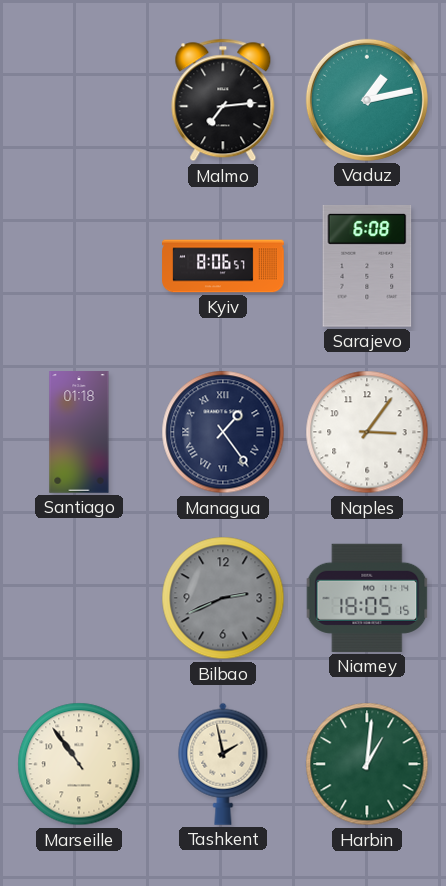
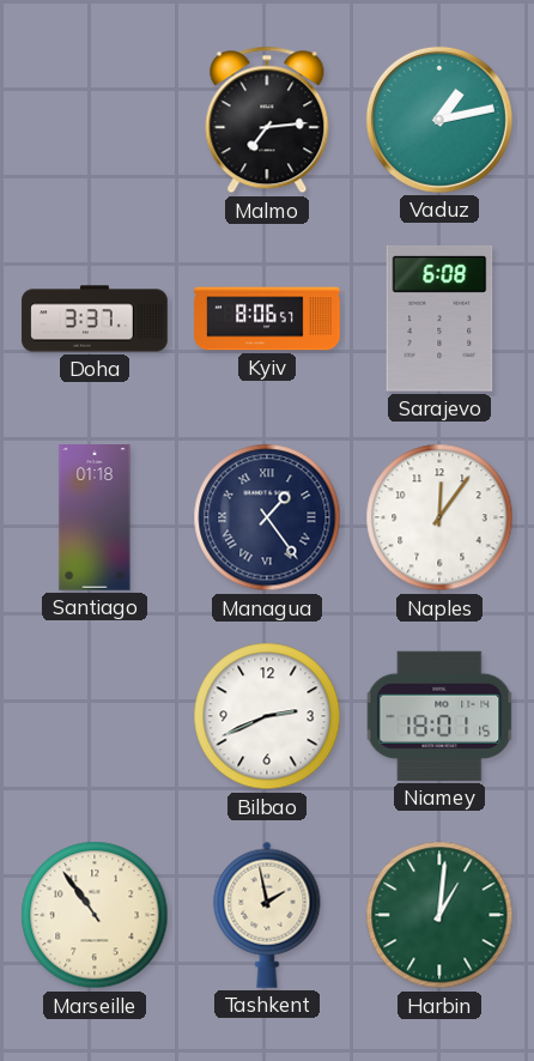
Doha: none -> 3:37 (95, 319)
Naples: 3:06 -> 12:06 (439, 517)
Bilbao dial: grey -> white (267, 716)
Niamey: 18:05 -> 18:01 (439, 716)
